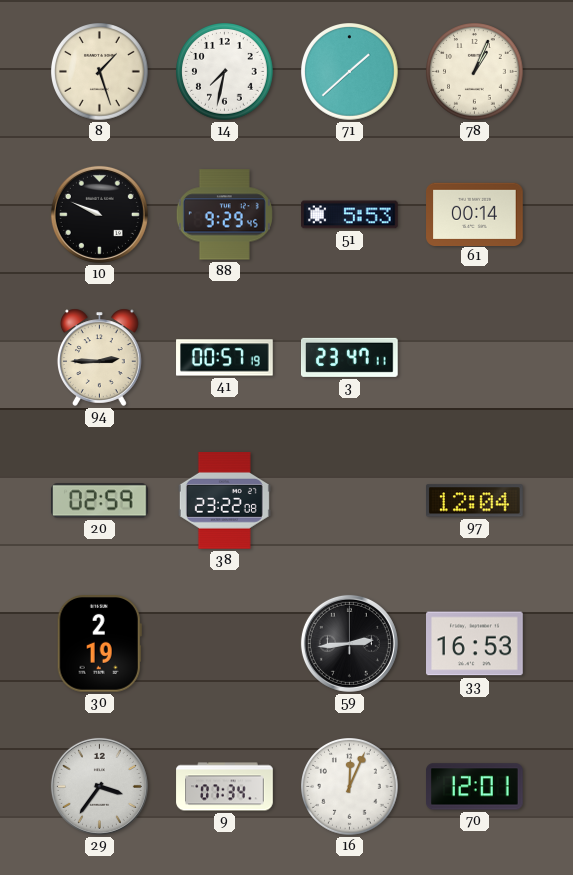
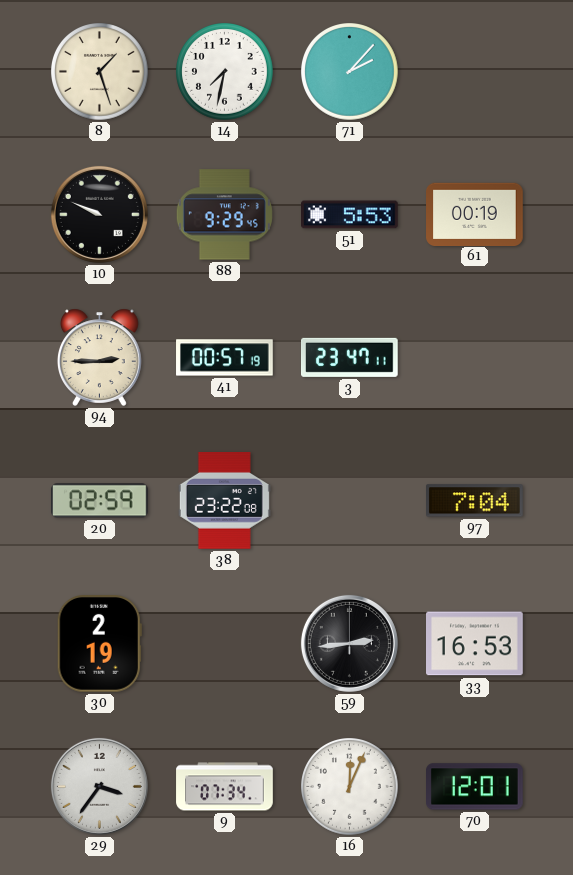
71: 1:38 -> 2:07 (350, 72)
78: 1:04 -> none (475, 72)
61: 00:14 -> 00:19 (475, 214)
97: 12:04 -> 7:04 (475, 501)
